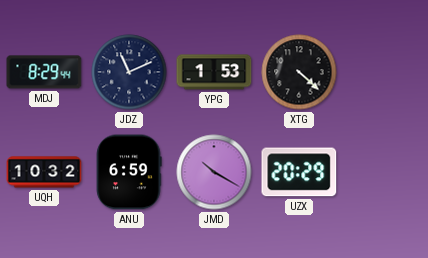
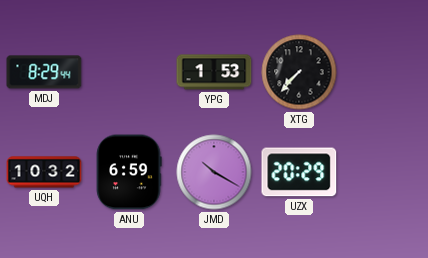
JDZ: 11:11 -> none (129, 72)
XTG: 4:22 -> 7:37 (299, 72)
